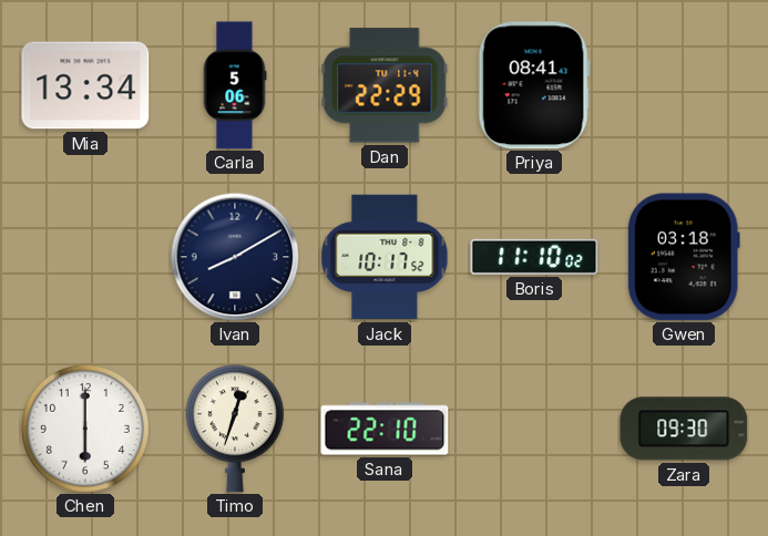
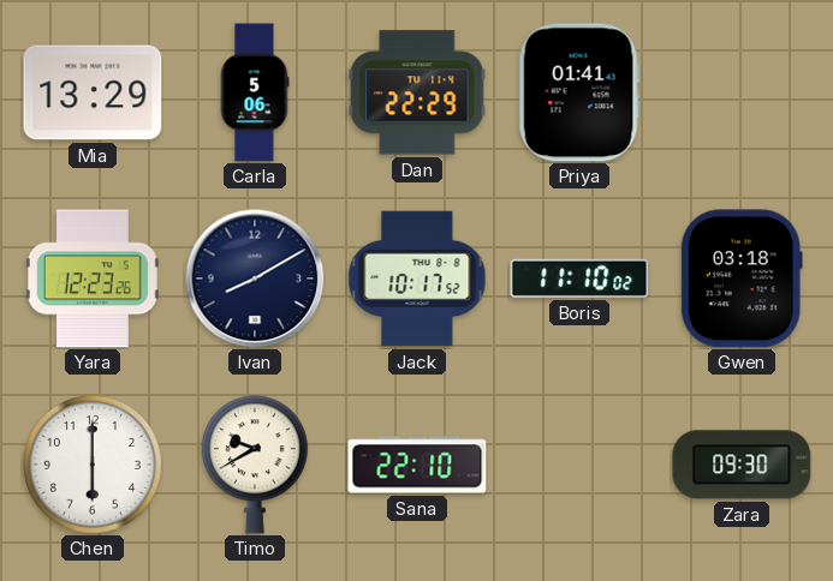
Mia: 13:34 -> 13:29 (93, 92)
Priya: 08:41 -> 01:41 (579, 92)
Yara: none -> 12:23 (93, 278)
Timo: 12:33 -> 9:40 (255, 465)
